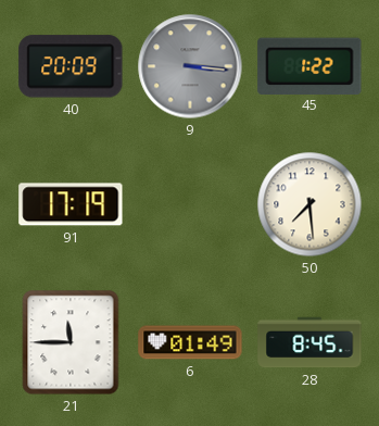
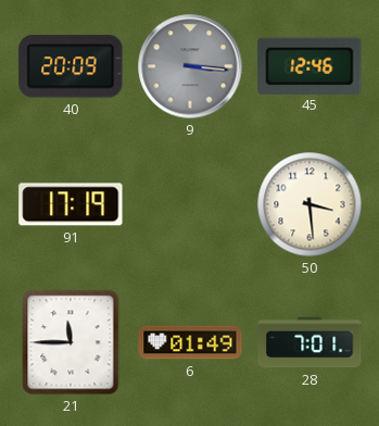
45: 1:22 -> 12:46 (309, 65)
50: 7:29 -> 3:29 (309, 204)
28: 8:45 -> 7:01 (309, 342)
